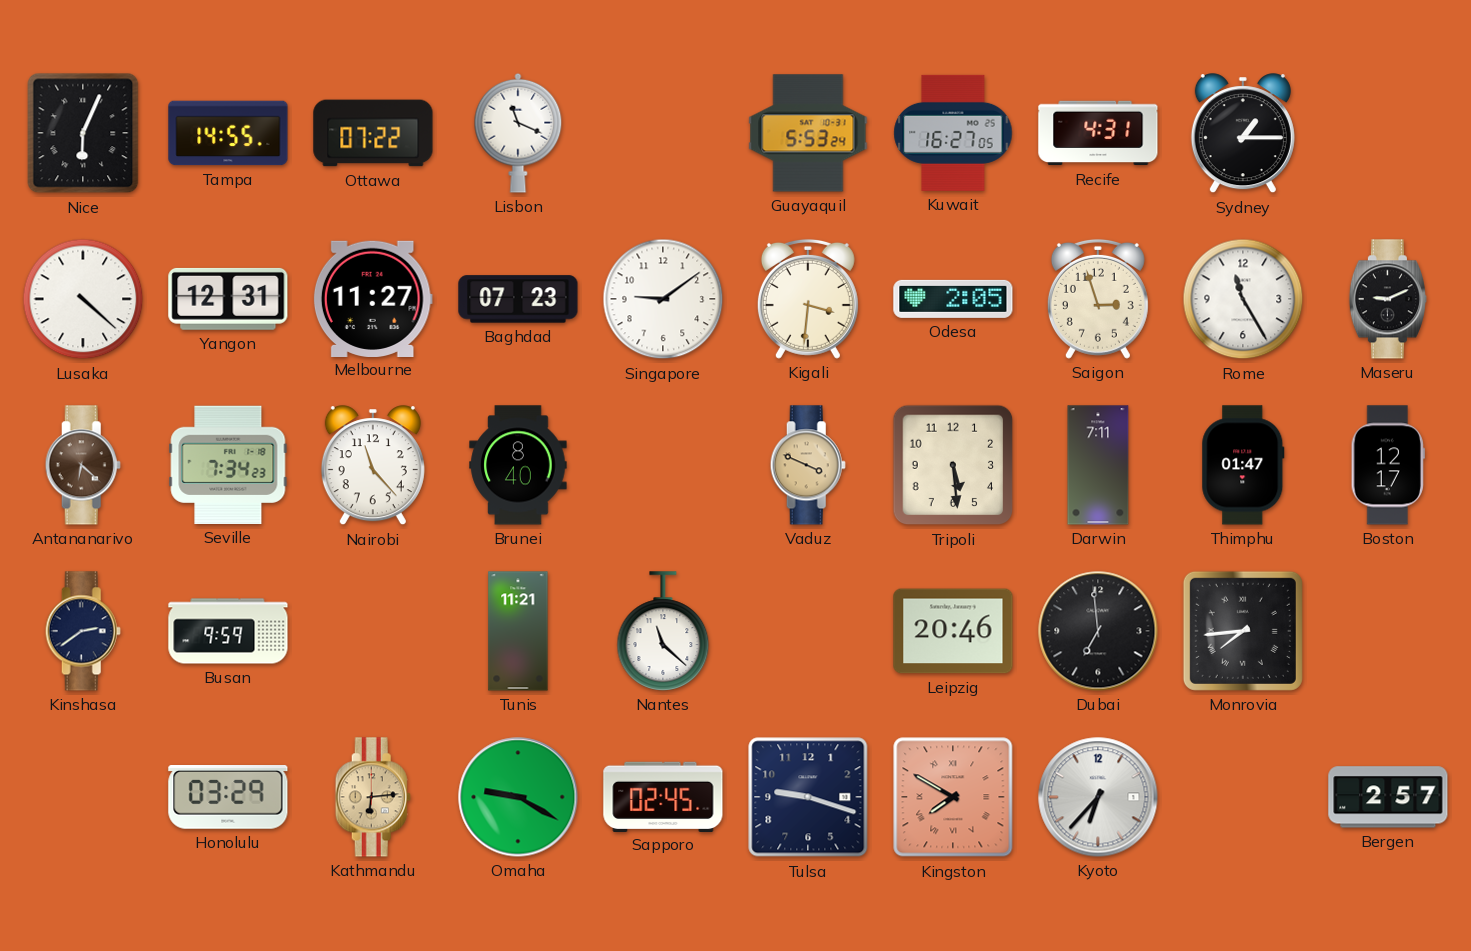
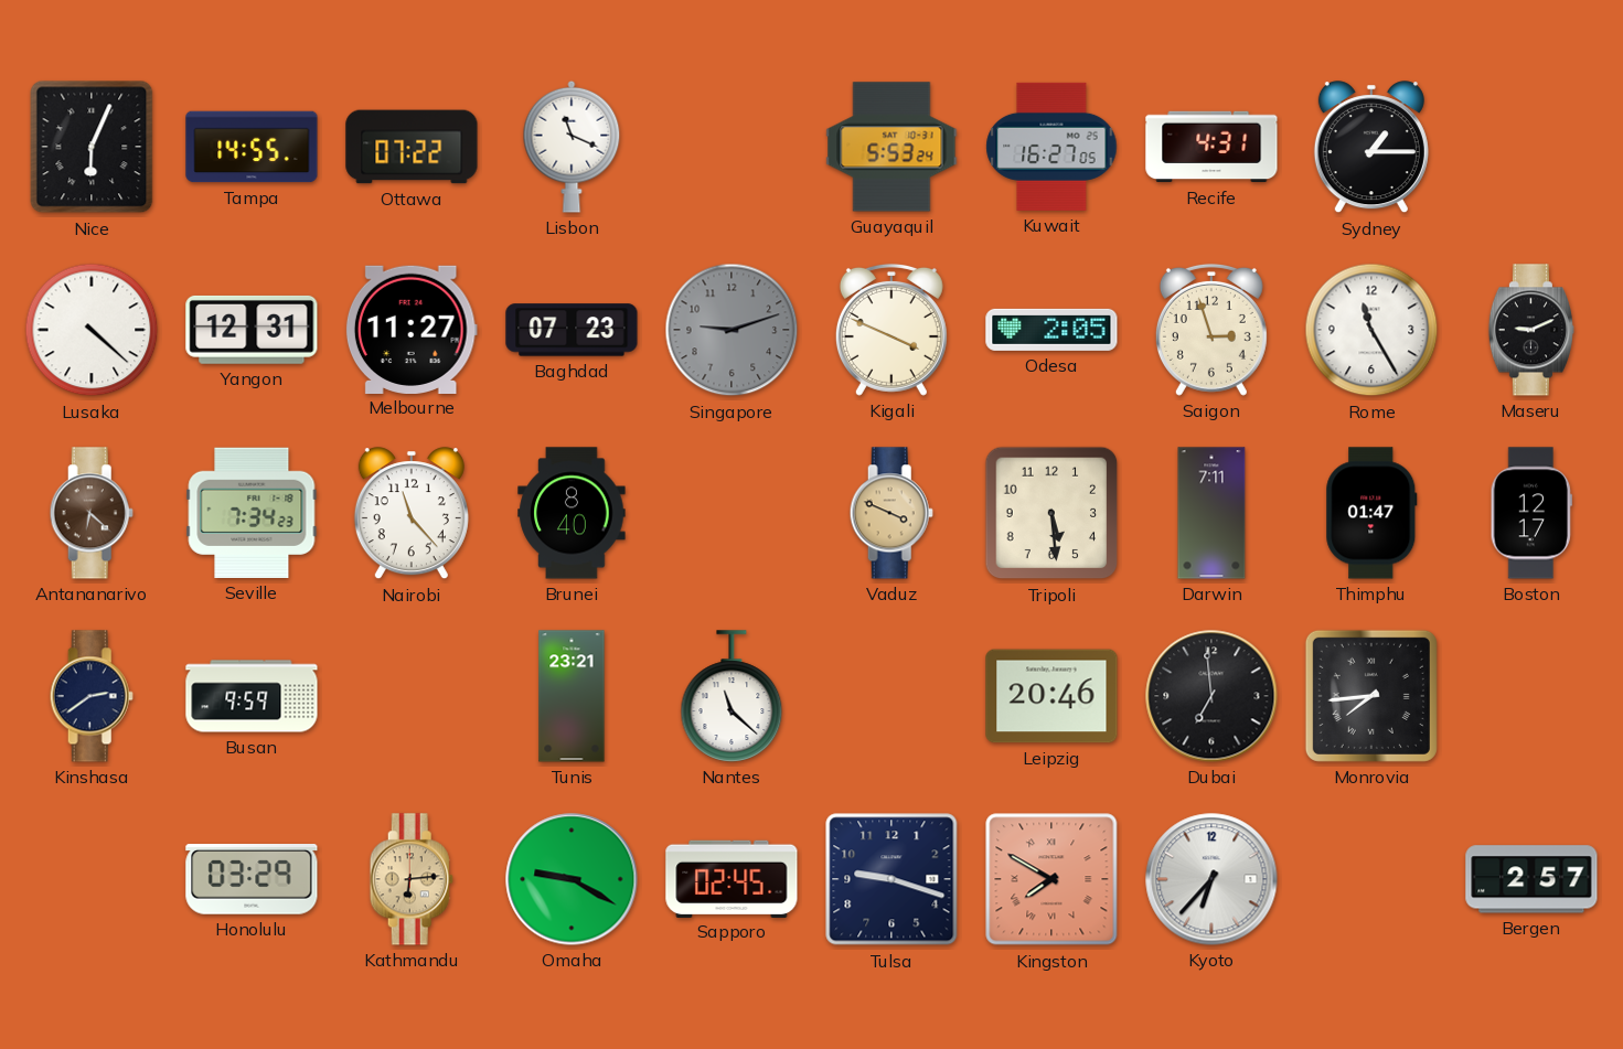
Singapore: 9:09 -> 9:12 (732, 330)
Singapore dial: white -> grey (732, 330)
Kigali: 3:31 -> 3:49 (891, 330)
Tunis: 11:21 -> 23:21 (572, 696)
